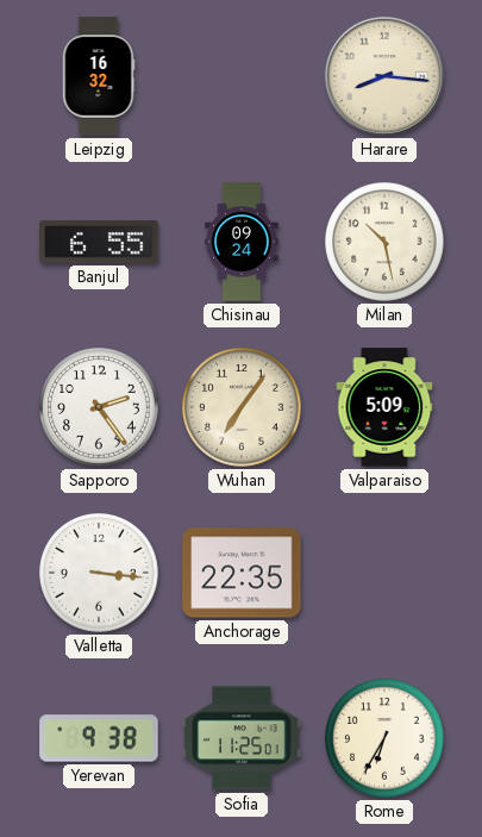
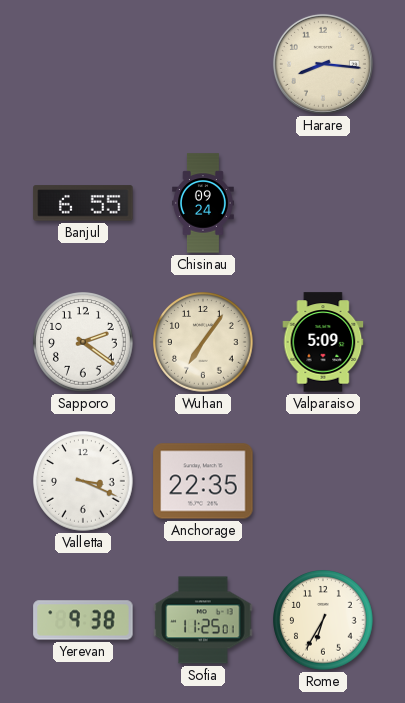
Leipzig: 16:32 -> none (99, 76)
Milan: 10:28 -> none (384, 242)
Sapporo: 2:24 -> 2:21 (83, 342)
Valletta: 3:16 -> 3:19 (83, 481)
